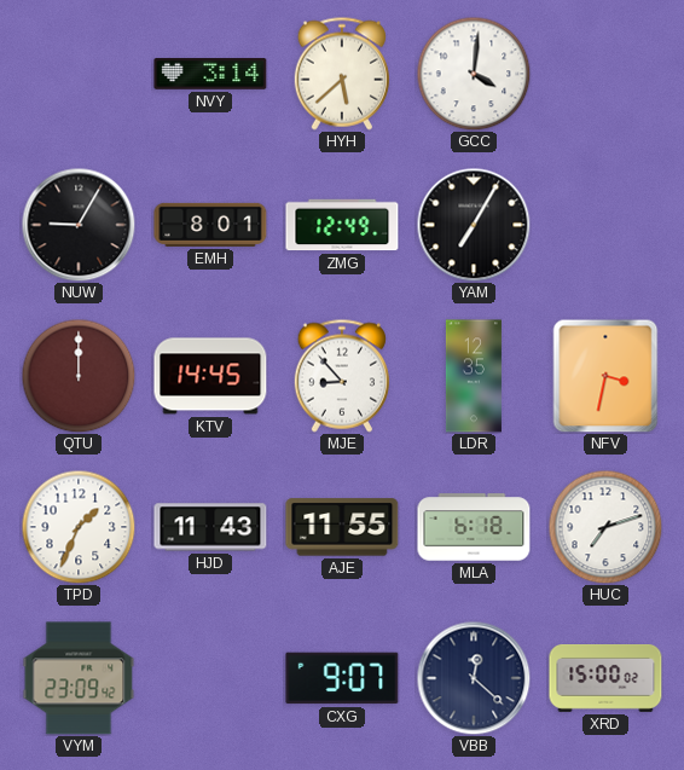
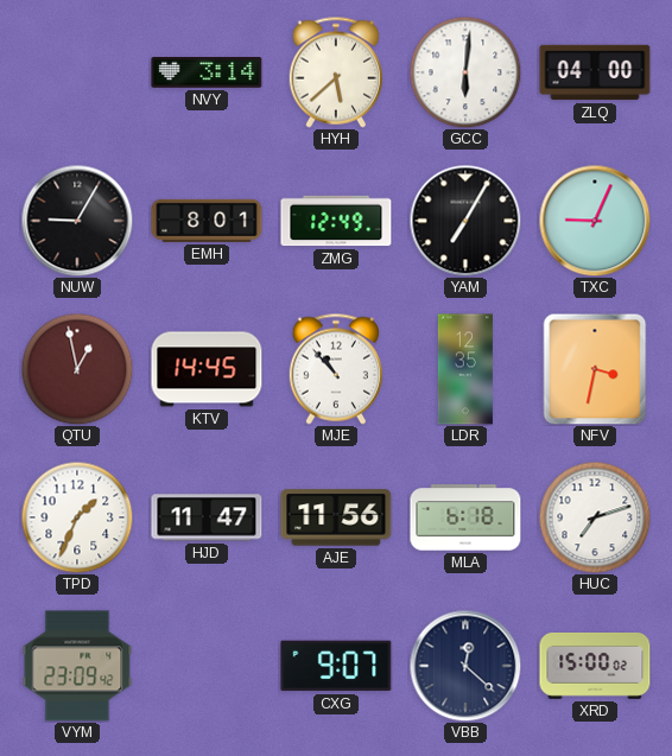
GCC: 4:01 -> 6:01 (465, 72)
ZLQ: none -> 04:00 (595, 72)
TXC: none -> 9:04 (595, 221)
QTU: 12:00 -> 12:58 (77, 369)
MJE: 8:53 -> 10:53 (335, 369)
HJD: 11:43 -> 11:47 (207, 517)
AJE: 11:55 -> 11:56 (336, 517)
